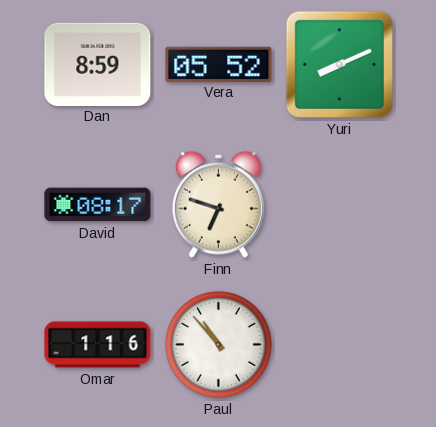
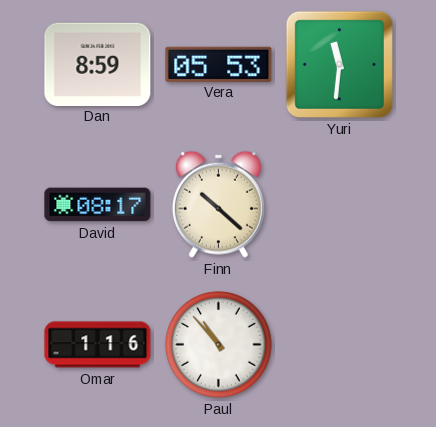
Vera: 05:52 -> 05:53 (219, 64)
Yuri: 8:11 -> 11:31 (339, 64)
Finn: 6:48 -> 10:22 (218, 204)
